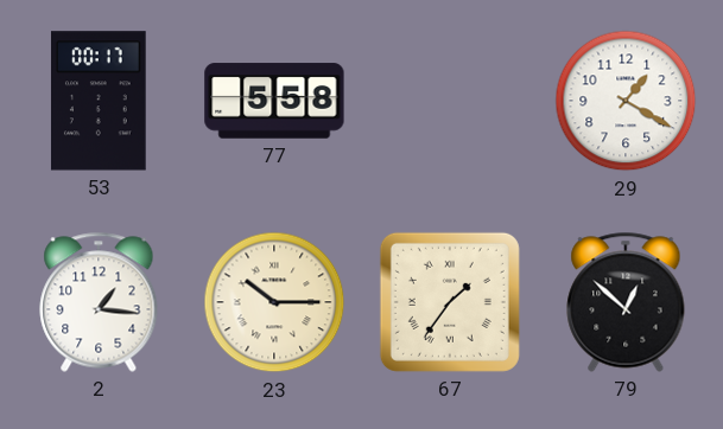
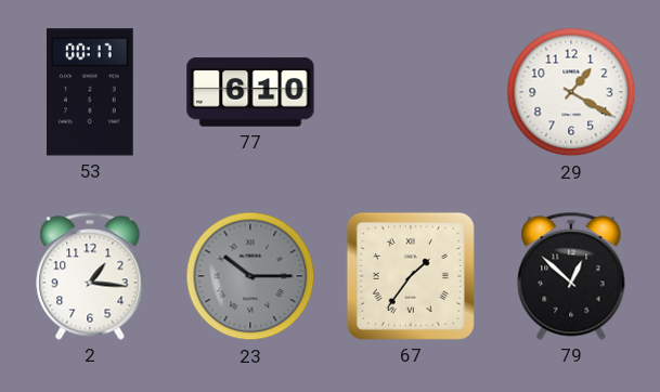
77: 5:58 -> 6:10 (250, 92)
23 dial: cream -> grey (250, 276)
